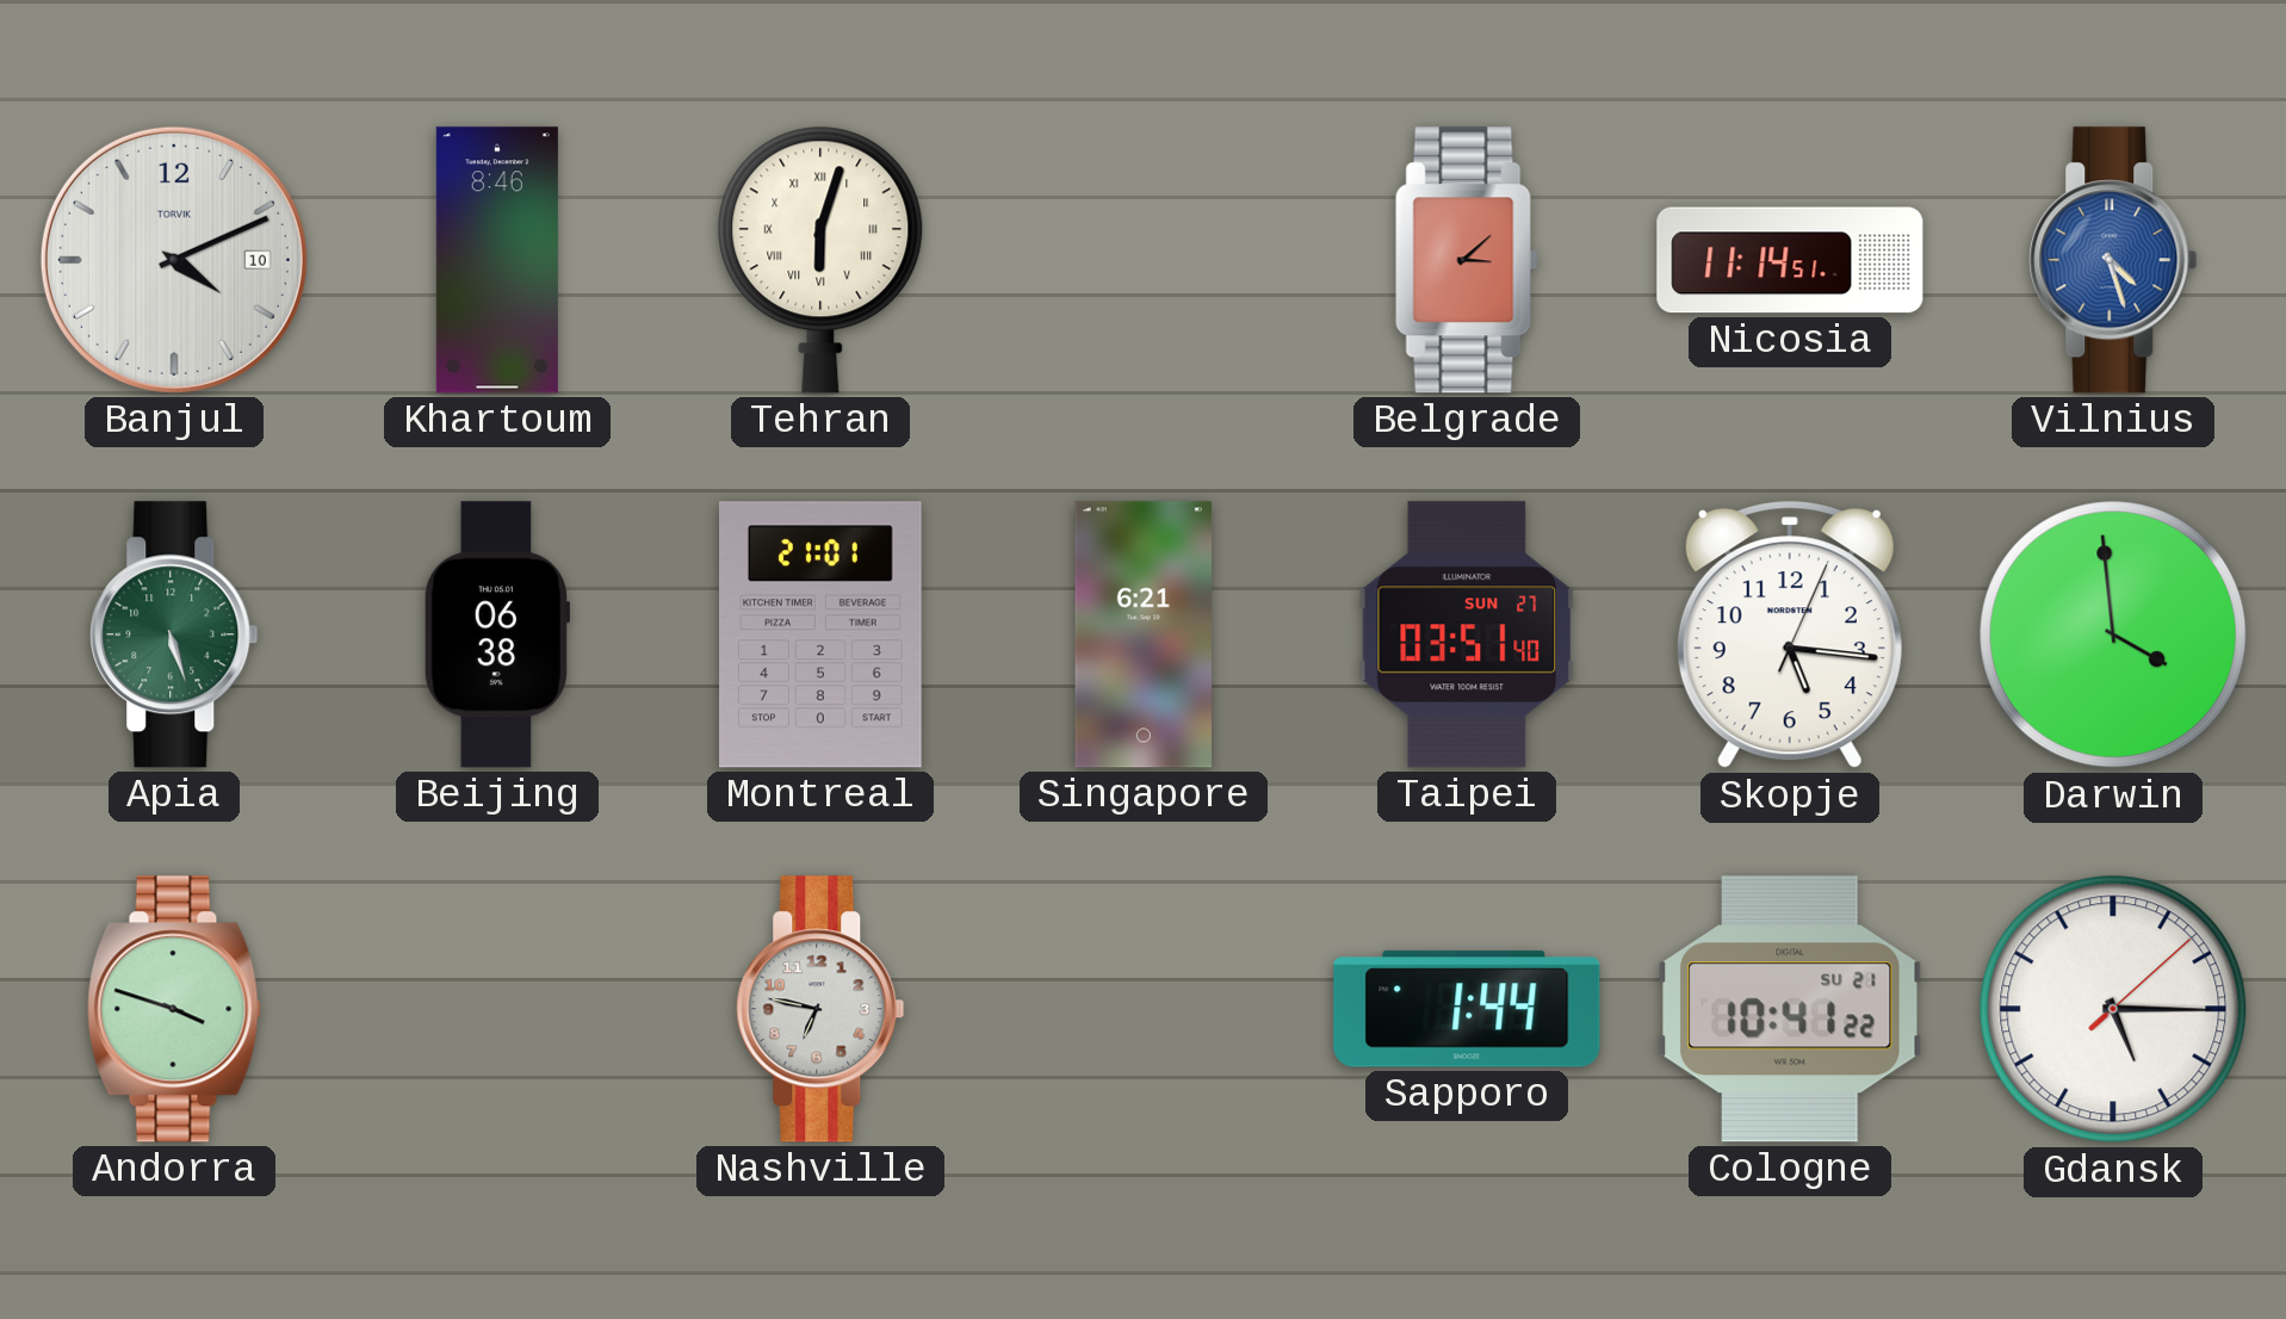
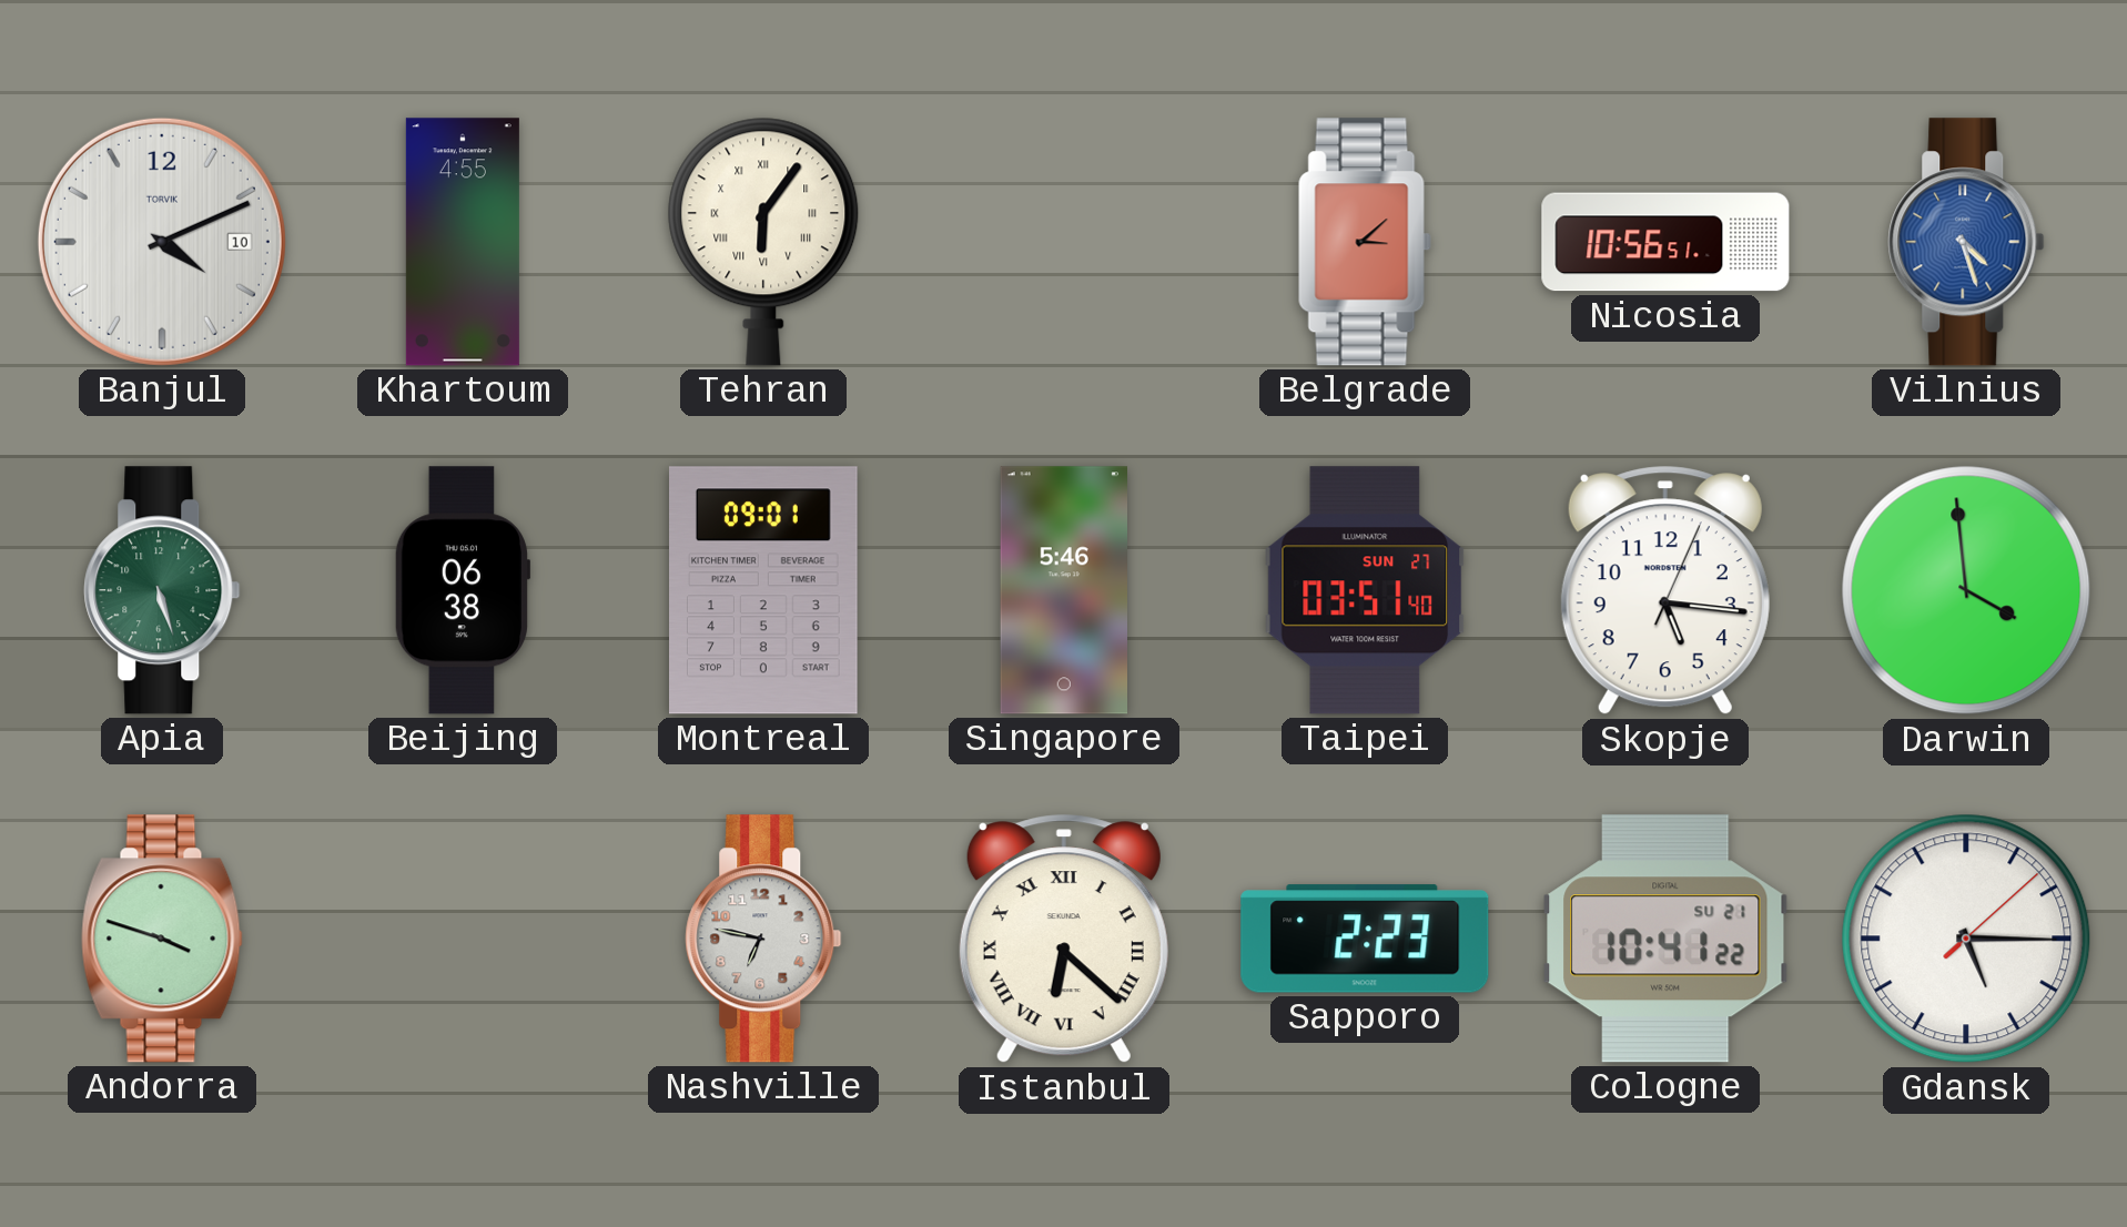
Khartoum: 8:46 -> 4:55 (463, 242)
Tehran: 6:03 -> 6:06 (763, 242)
Nicosia: 11:14 -> 10:56 (1665, 242)
Montreal: 21:01 -> 09:01 (764, 590)
Singapore: 6:21 -> 5:46 (1063, 590)
Istanbul: none -> 6:22 (1064, 940)
Sapporo: 1:44 -> 2:23 (1365, 939)
